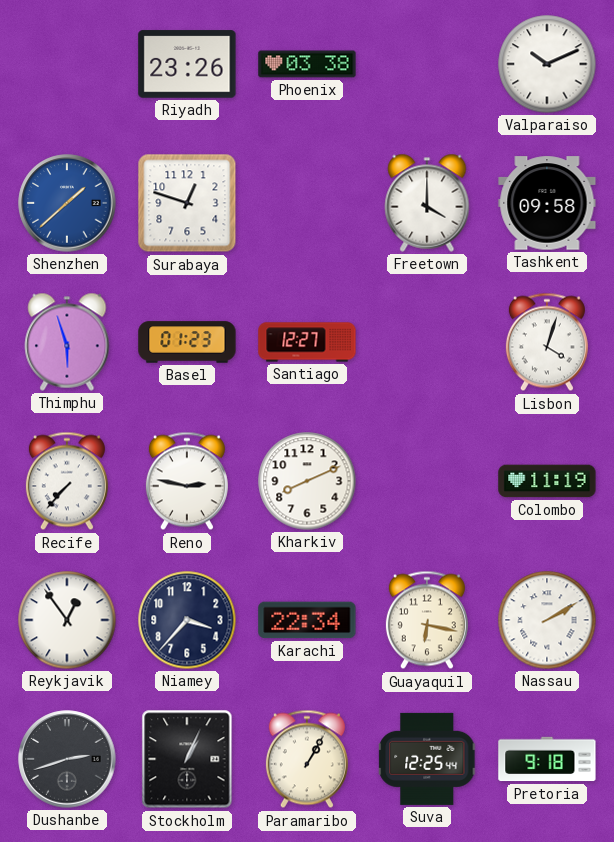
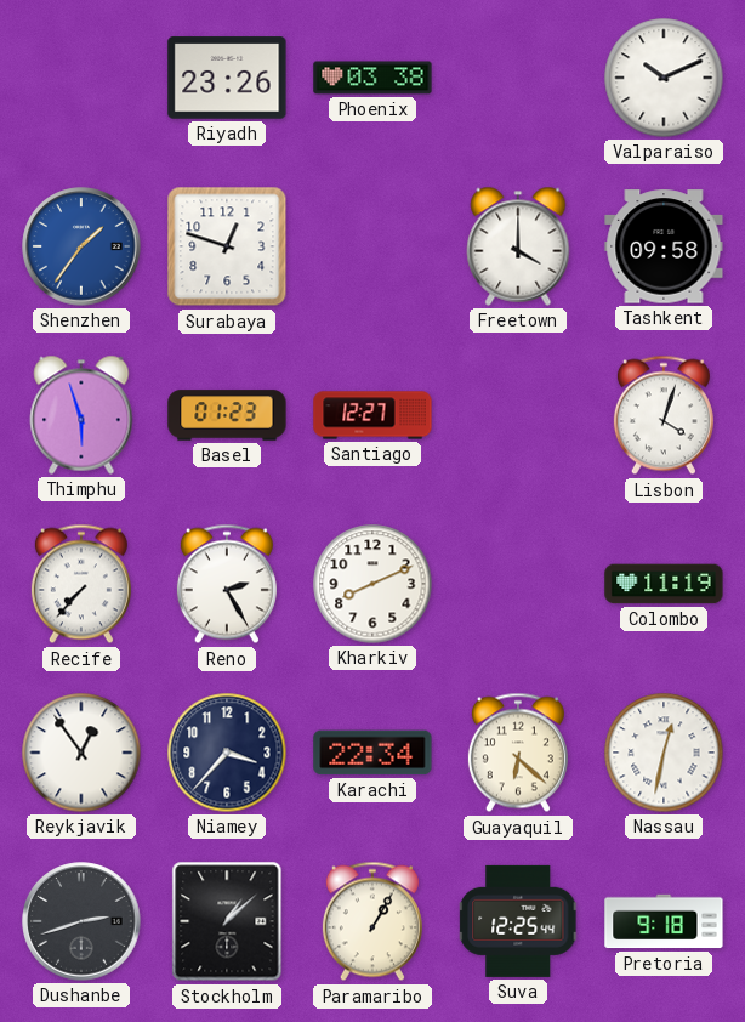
Shenzhen: 1:38 -> 1:36 (81, 246)
Reno: 2:47 -> 2:25 (227, 584)
Guayaquil: 6:17 -> 6:22 (518, 753)
Nassau: 2:10 -> 12:32 (664, 753)
Stockholm: 1:04 -> 1:08 (227, 921)
